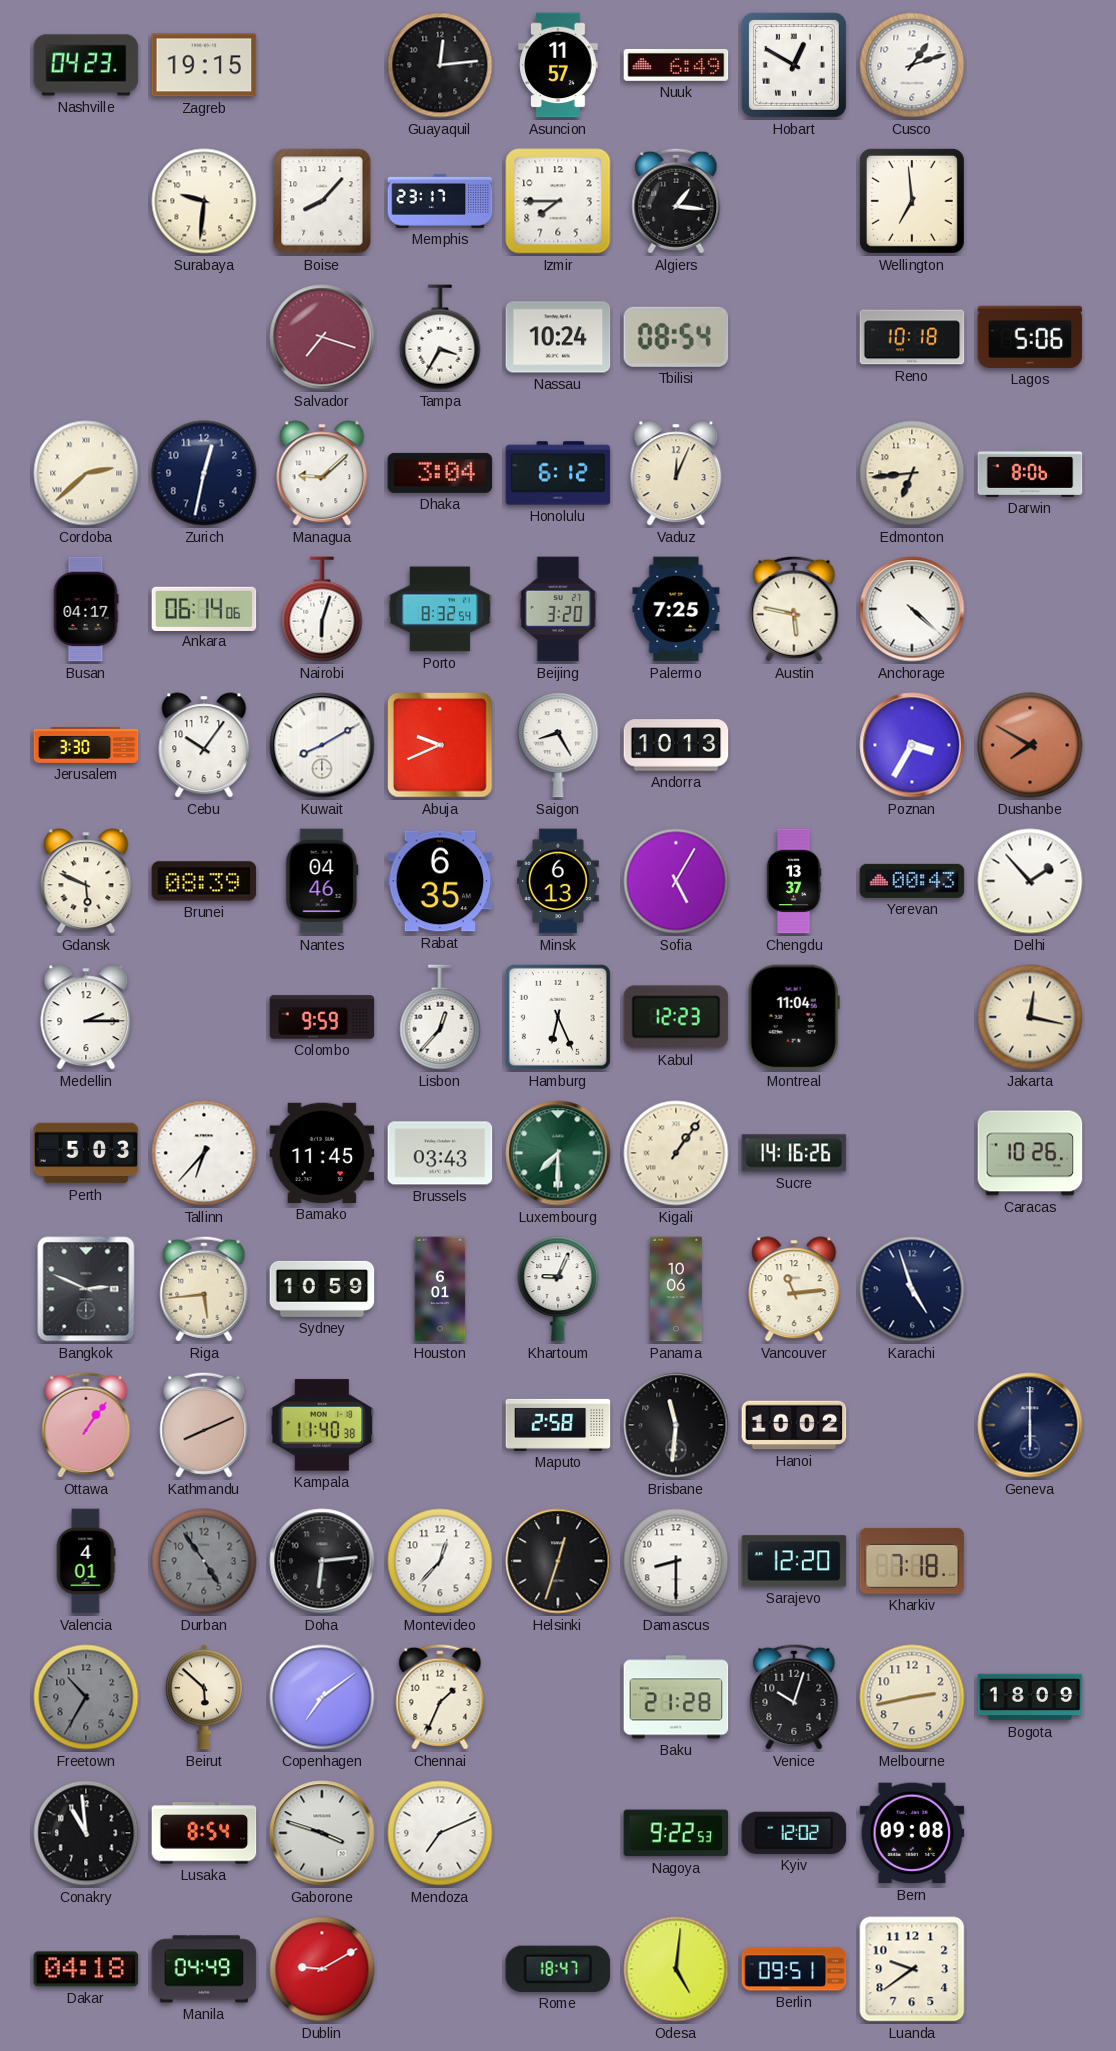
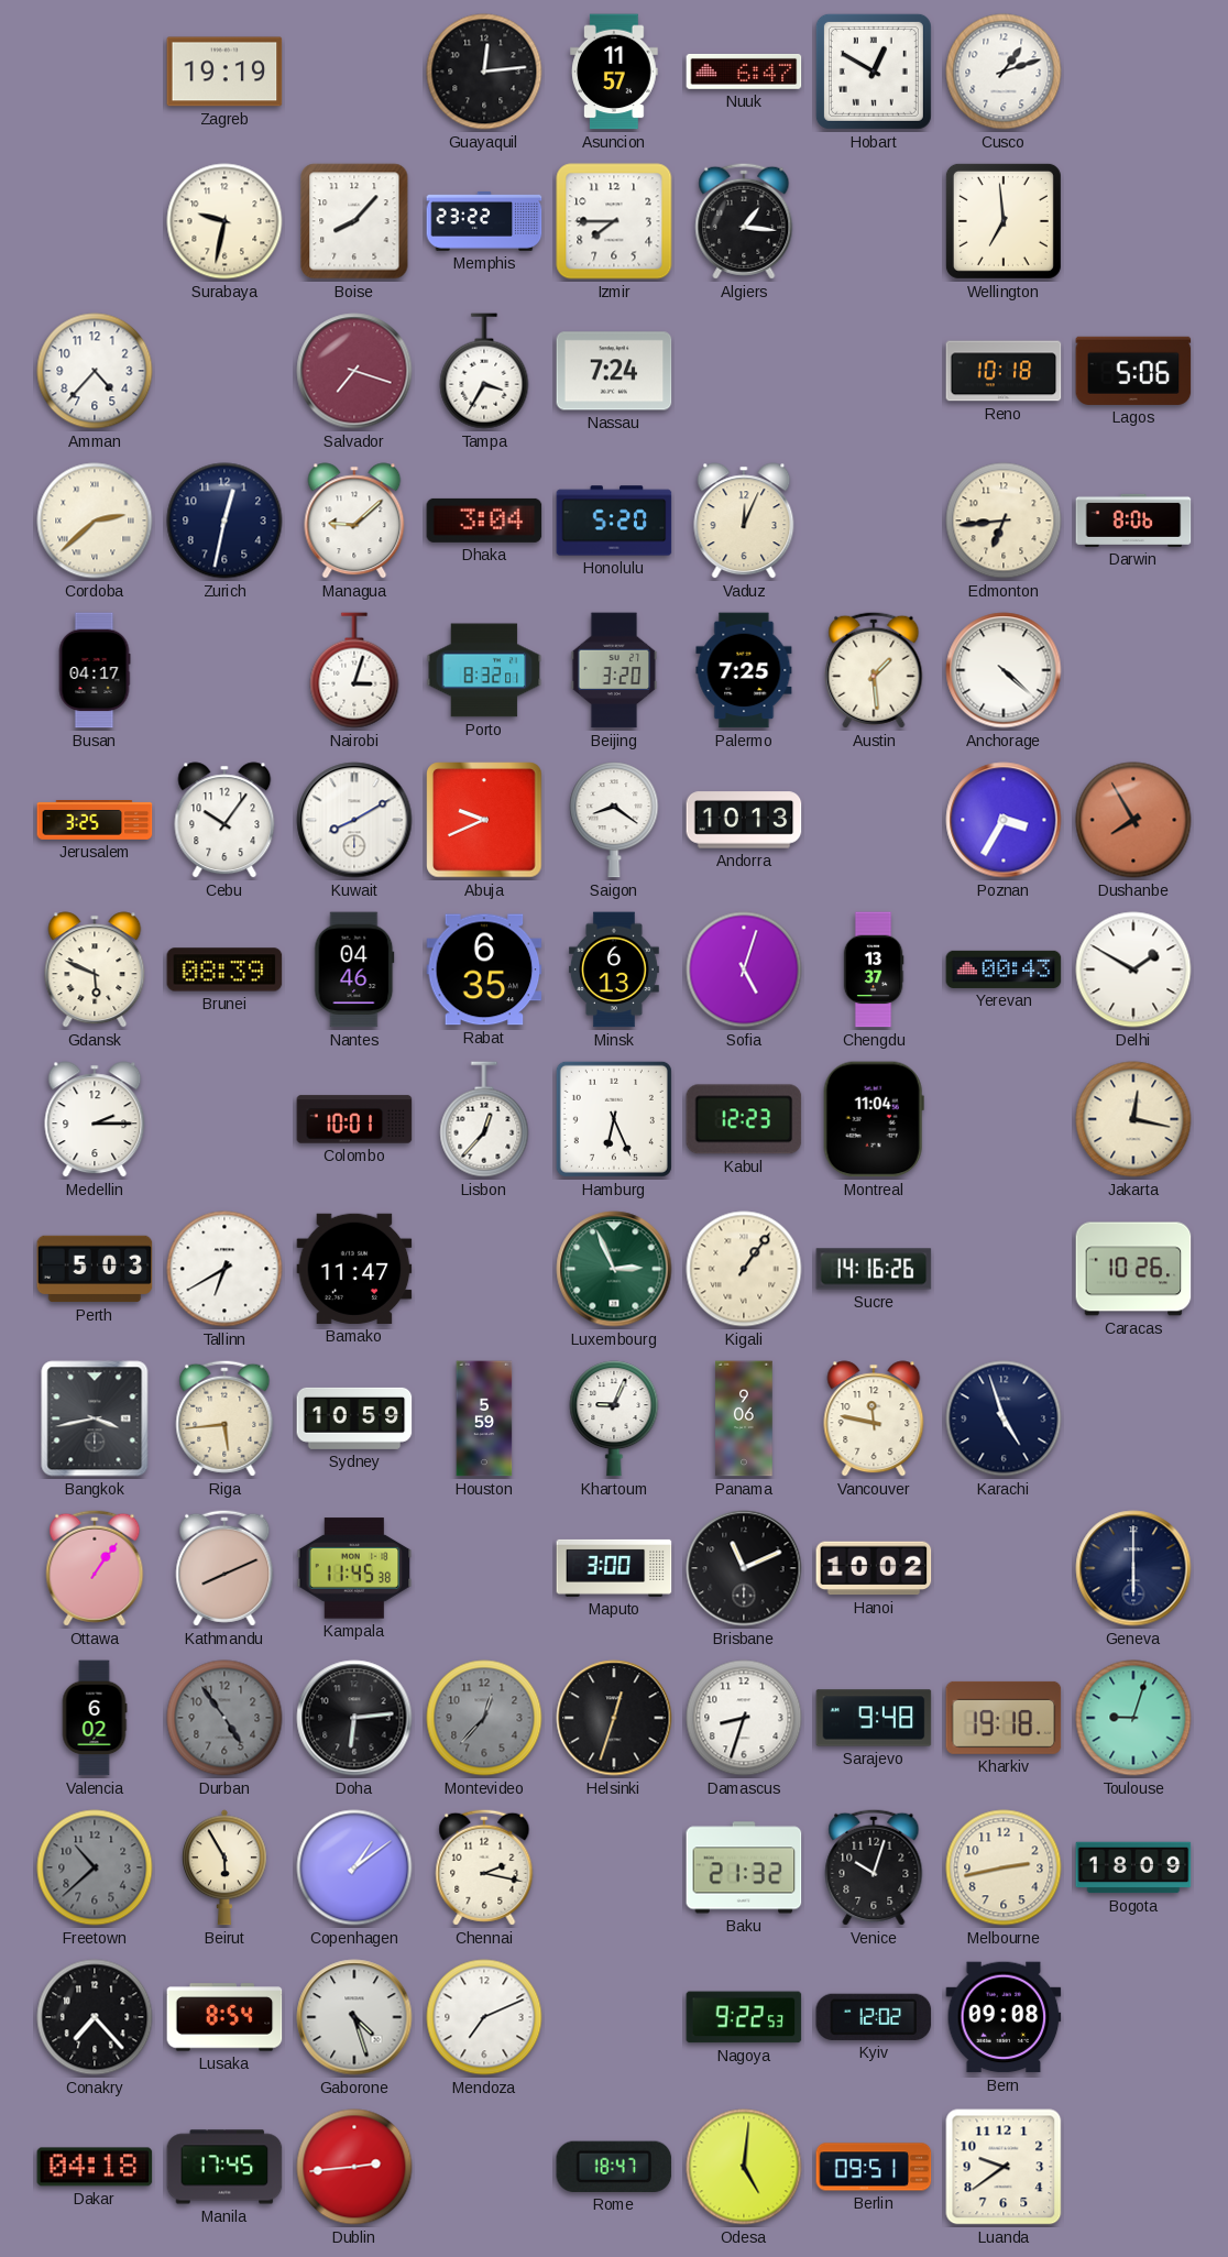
Nashville: 04:23 -> none (86, 65)
Zagreb: 19:15 -> 19:19 (224, 72)
Nuuk: 6:49 -> 6:47 (744, 72)
Surabaya: 9:31 -> 9:32 (224, 221)
Memphis: 23:17 -> 23:22 (484, 221)
Amman: none -> 4:37 (95, 371)
Nassau: 10:24 -> 7:24 (614, 371)
Tbilisi: 08:54 -> none (676, 337)
Honolulu: 6:12 -> 5:20 (614, 521)
Ankara: 06:14 -> none (204, 608)
Nairobi: 6:03 -> 3:03 (354, 670)
Porto: 8:32:54 -> 8:32:01 (484, 670)
Austin: 5:47 -> 1:29 (874, 670)
Jerusalem: 3:30 -> 3:25 (95, 821)
Saigon: 8:25 -> 8:21 (614, 820)
Dushanbe: 7:50 -> 7:55 (1133, 820)
Sofia: 5:05 -> 5:03 (744, 969)
Delhi: 1:53 -> 1:50 (1133, 969)
Colombo: 9:59 -> 10:01 (354, 1119)
Tallinn: 6:37 -> 6:40 (224, 1269)
Bamako: 11:45 -> 11:47 (354, 1269)
Brussels: 03:43 -> none (440, 1153)
Luxembourg: 7:30 -> 2:56 (614, 1269)
Bangkok: 2:49 -> 3:43 (95, 1418)
Houston: 6:01 -> 5:59 (484, 1418)
Panama: 10:06 -> 9:06 (744, 1418)
Vancouver: 11:14 -> 11:47 (874, 1418)
Kampala: 11:40 -> 11:45 (354, 1568)
Maputo: 2:58 -> 3:00 (614, 1568)
Brisbane: 11:31 -> 11:11 (744, 1568)
Valencia: 4:01 -> 6:02 (95, 1718)
Montevideo dial: white -> grey (484, 1718)
Damascus: 8:30 -> 8:33 (744, 1718)
Sarajevo: 12:20 -> 9:48 (874, 1718)
Kharkiv: 7:18 -> 19:18 (1004, 1718)
Toulouse: none -> 9:03 (1133, 1718)
Freetown: 10:35 -> 10:38 (95, 1867)
Beirut: 5:52 -> 5:55 (226, 1867)
Copenhagen: 7:09 -> 1:09 (354, 1867)
Chennai: 1:34 -> 2:17 (484, 1867)
Baku: 21:28 -> 21:32 (744, 1867)
Conakry: 10:59 -> 7:23 (95, 2017)
Gaborone: 3:48 -> 4:27 (354, 2017)
Manila: 04:49 -> 17:45 (224, 2167)
Dublin: 9:10 -> 2:44 (354, 2167)
